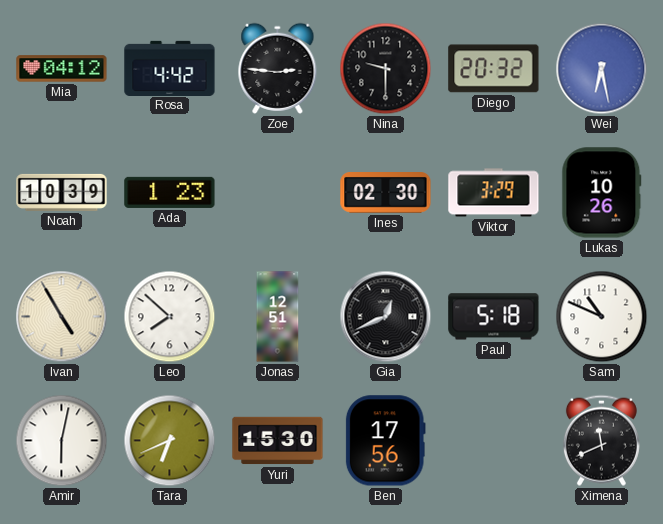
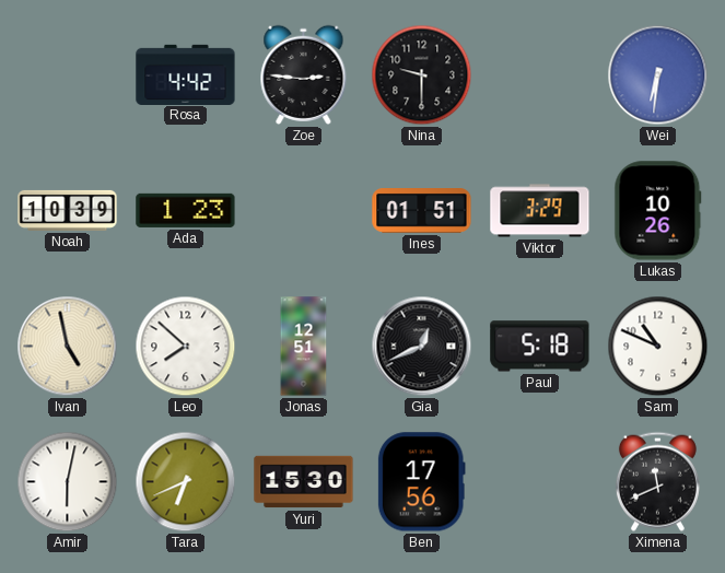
Mia: 04:12 -> none (62, 69)
Diego: 20:32 -> none (494, 69)
Wei: 6:28 -> 6:31 (658, 75)
Ines: 02:30 -> 01:51 (422, 211)
Ivan: 4:55 -> 4:58 (68, 347)
